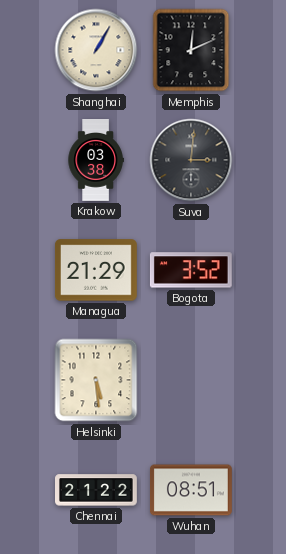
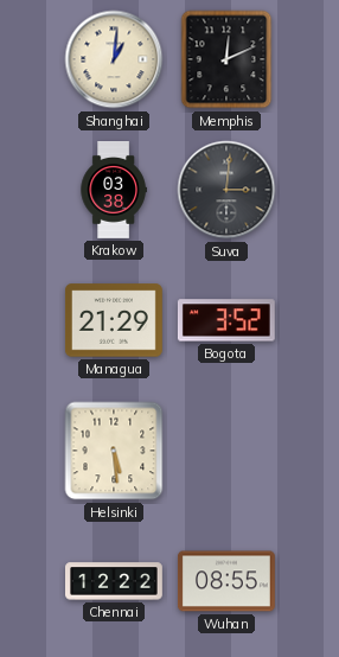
Shanghai: 1:05 -> 1:01 (114, 59)
Chennai: 21:22 -> 12:22 (115, 581)
Wuhan: 08:51 -> 08:55 (226, 581)
